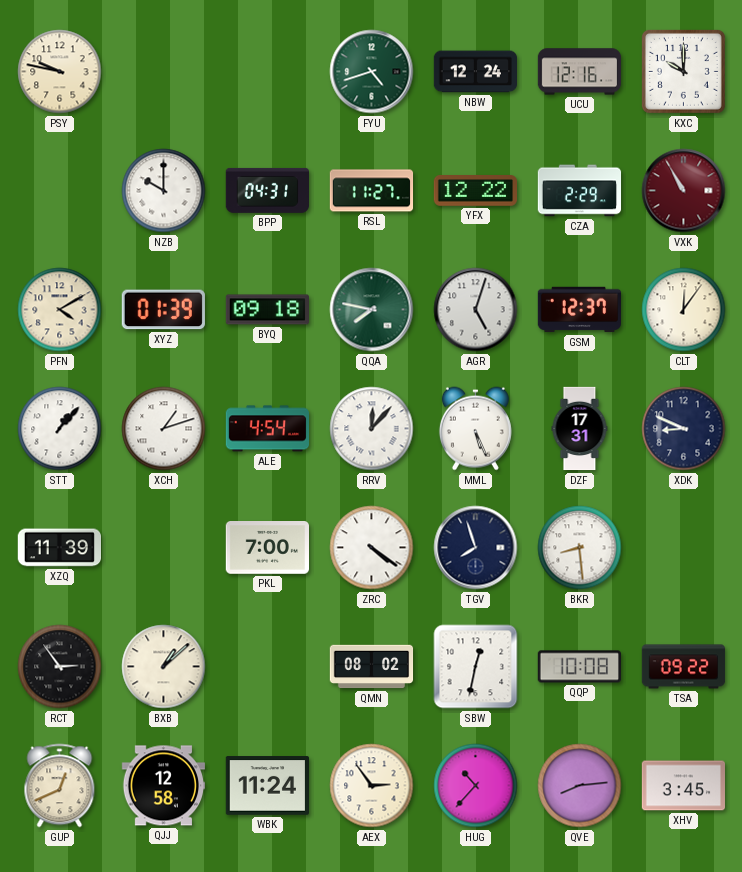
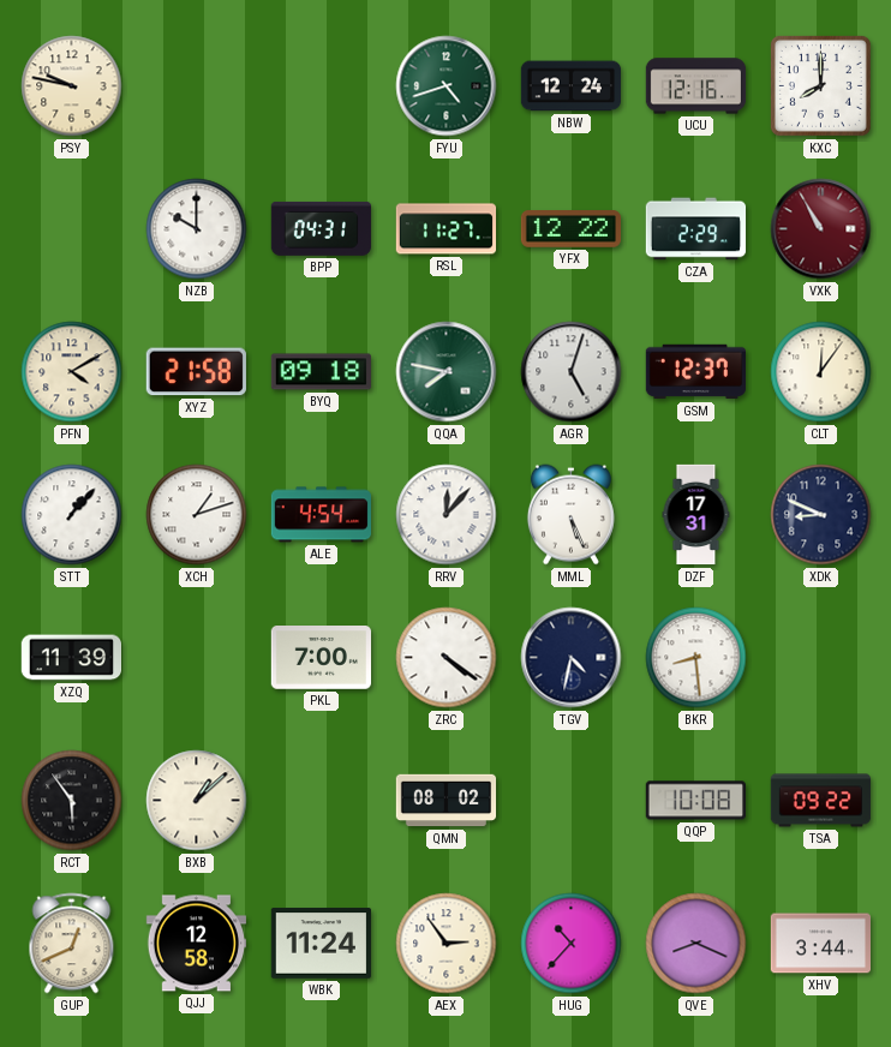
KXC: 10:00 -> 8:00 (820, 85)
XYZ: 01:39 -> 21:58 (196, 372)
TGV: 7:57 -> 4:32 (572, 658)
RCT: 2:54 -> 5:54 (72, 801)
SBW: 12:32 -> none (476, 667)
QVE: 8:14 -> 8:19 (696, 944)
XHV: 3:45 -> 3:44 (820, 944)
